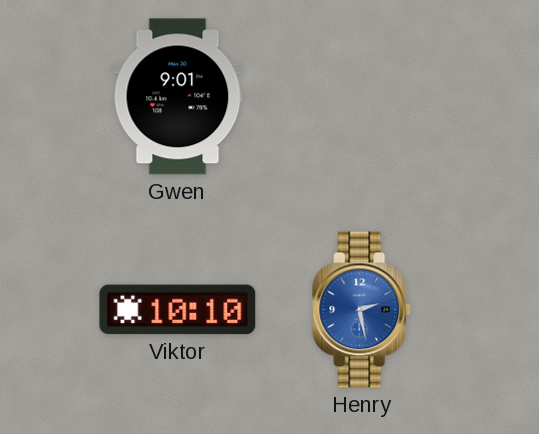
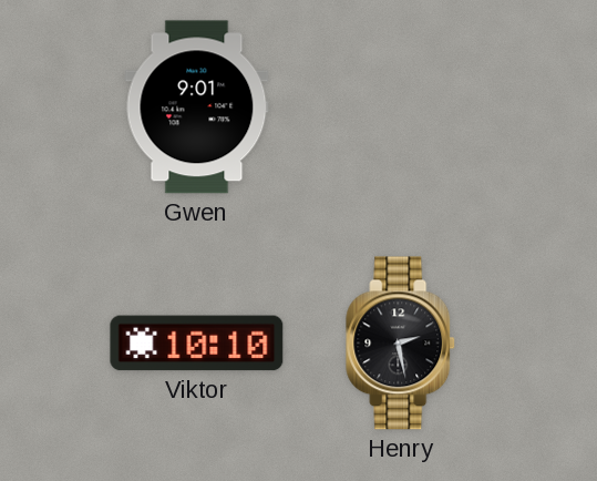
Henry dial: blue -> black (401, 344)
